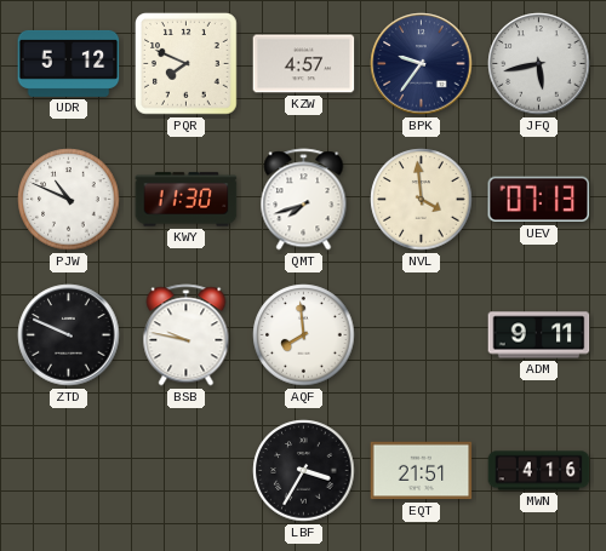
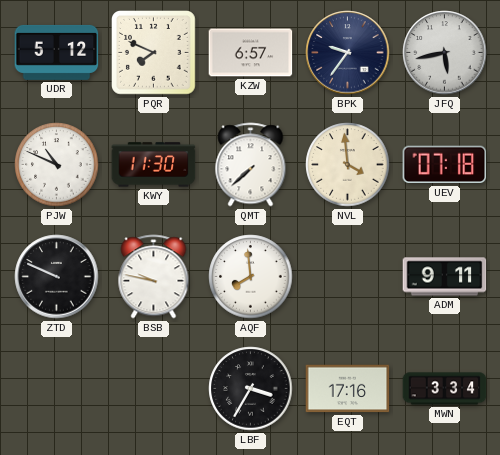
KZW: 4:57 -> 6:57 (251, 53)
QMT: 7:42 -> 7:38 (251, 165)
UEV: 07:13 -> 07:18 (445, 165)
EQT: 21:51 -> 17:16 (348, 389)
MWN: 4:16 -> 3:34 (445, 389)
